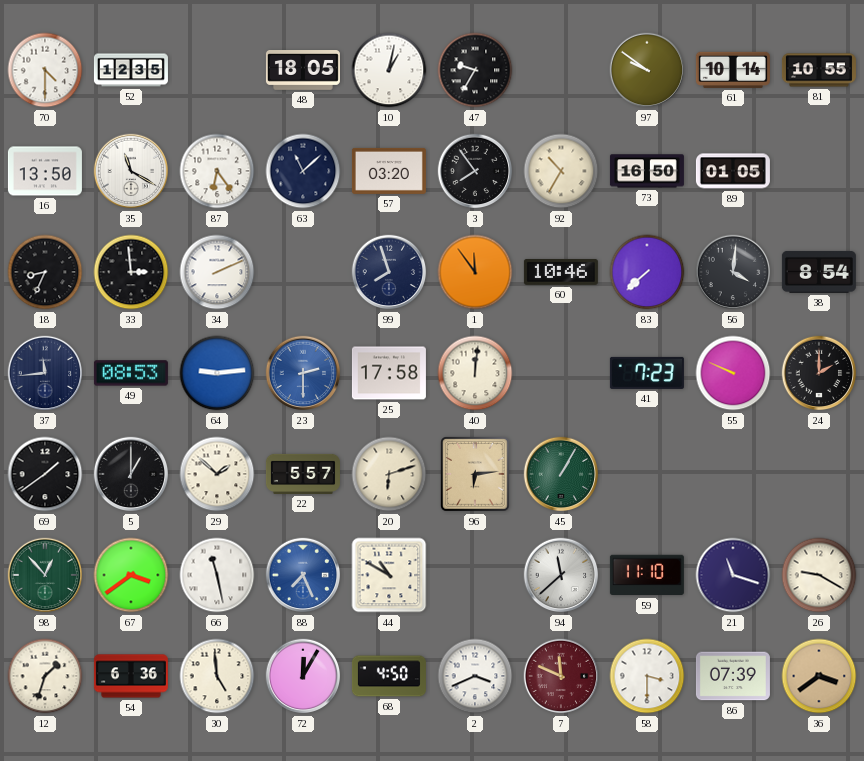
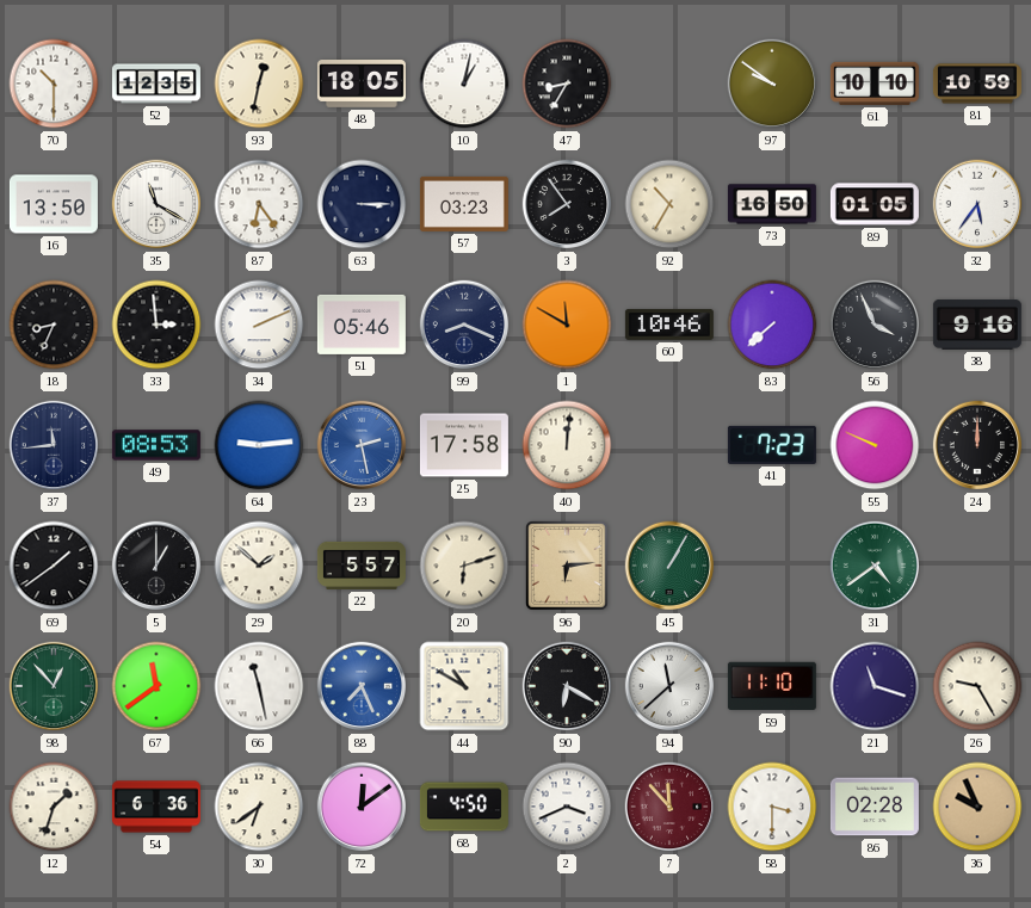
70: 4:30 -> 10:30 (54, 84)
93: none -> 12:32 (259, 84)
47: 9:35 -> 8:35 (567, 84)
61: 10:14 -> 10:10 (875, 84)
81: 10:55 -> 10:59 (977, 84)
63: 11:08 -> 3:15 (362, 204)
57: 03:20 -> 03:23 (464, 204)
32: none -> 5:36 (977, 204)
51: none -> 05:46 (362, 325)
99: 7:57 -> 8:19 (464, 325)
1: 11:54 -> 11:50 (567, 325)
56: 4:01 -> 3:56 (875, 325)
38: 8:54 -> 9:16 (977, 325)
23: 2:30 -> 2:28 (362, 445)
24: 2:00 -> 12:00 (977, 445)
31: none -> 4:39 (875, 566)
67: 3:39 -> 11:39 (156, 686)
90: none -> 6:20 (567, 686)
26: 9:20 -> 9:25 (977, 686)
30: 4:59 -> 6:39 (259, 807)
72: 12:05 -> 12:09 (362, 807)
7: 11:49 -> 11:53 (669, 807)
86: 07:39 -> 02:28 (875, 807)
36: 3:39 -> 9:56 (977, 807)
